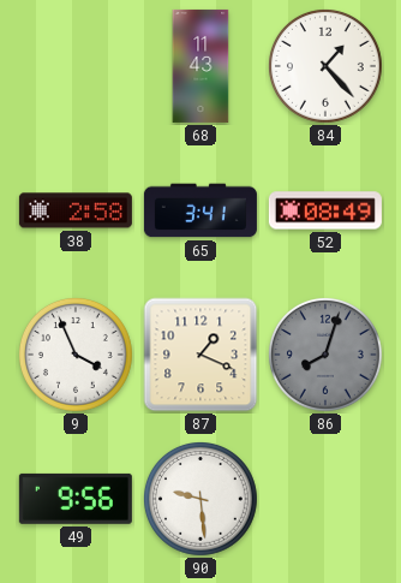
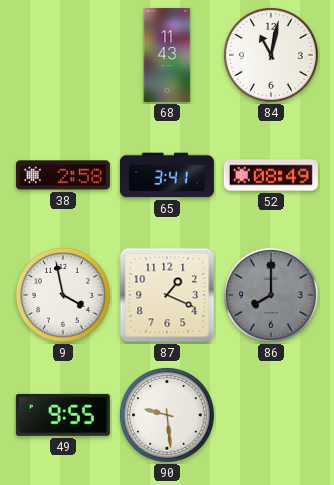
84: 1:23 -> 11:02 (271, 55)
9: 3:56 -> 3:58 (63, 295)
86: 8:03 -> 8:00 (271, 295)
49: 9:56 -> 9:55 (63, 415)
